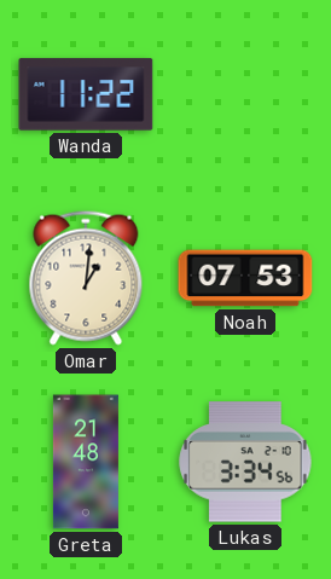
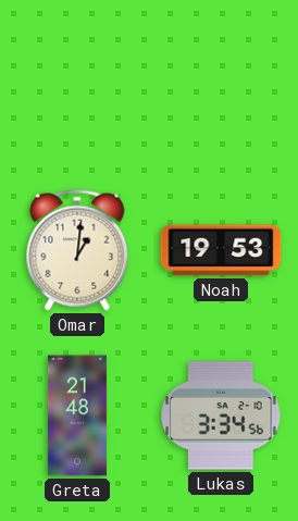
Wanda: 11:22 -> none (86, 94)
Noah: 07:53 -> 19:53 (221, 250)
